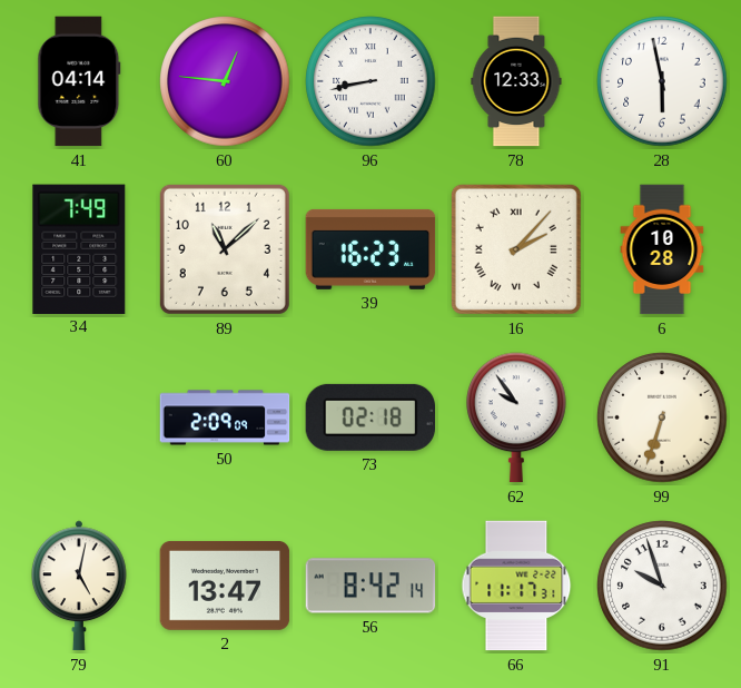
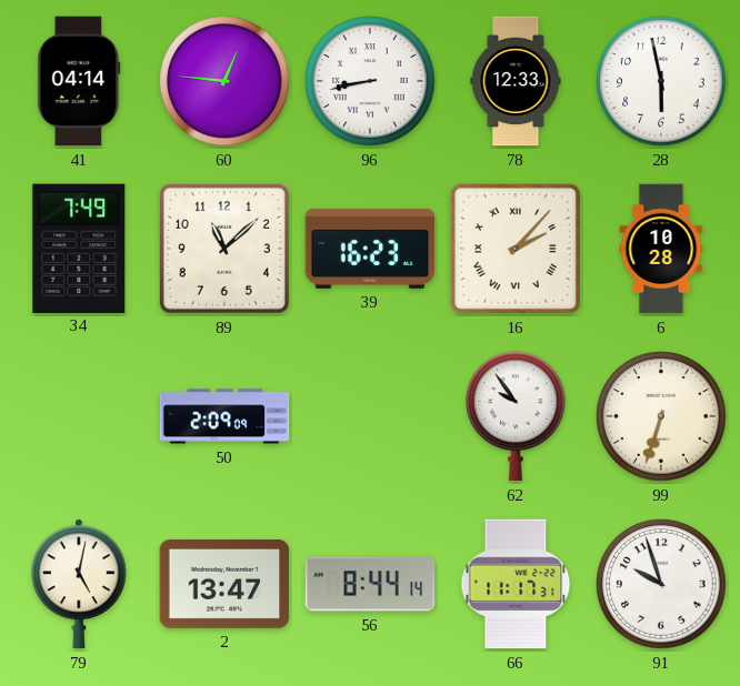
73: 02:18 -> none (370, 417)
56: 8:42 -> 8:44 (370, 584)
